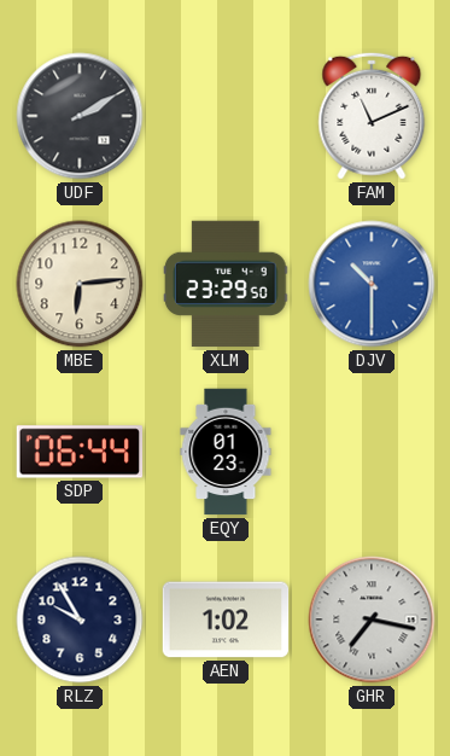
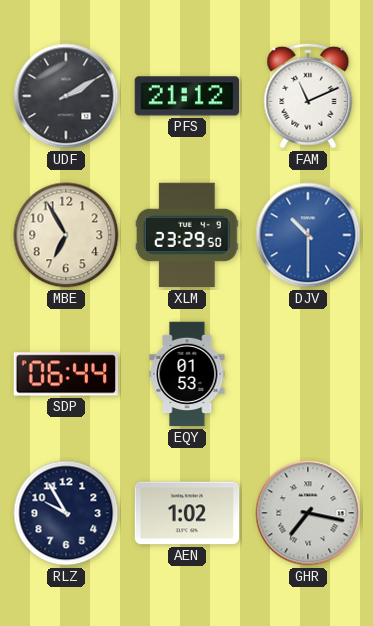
PFS: none -> 21:12 (187, 96)
MBE: 6:14 -> 6:55 (66, 235)
EQY: 01:23 -> 01:53 (187, 374)
